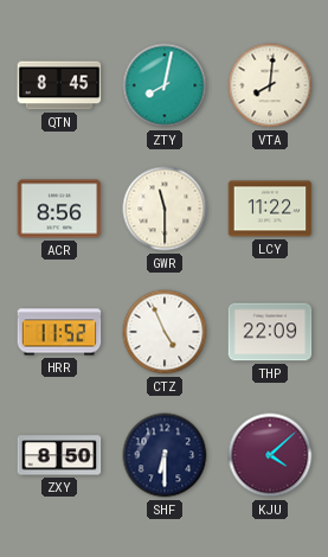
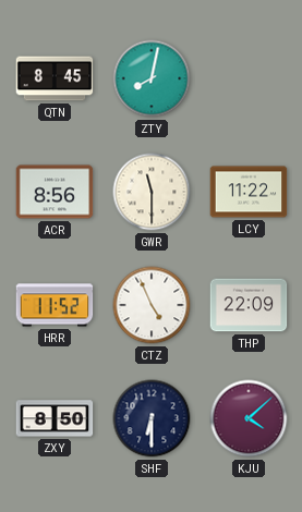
VTA: 8:01 -> none (270, 85)
